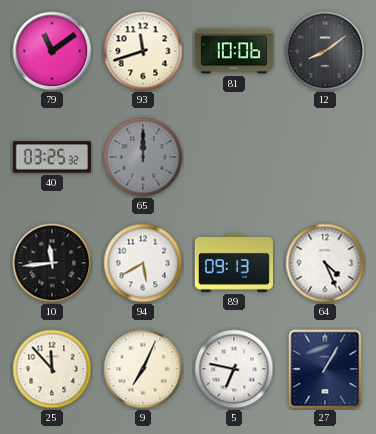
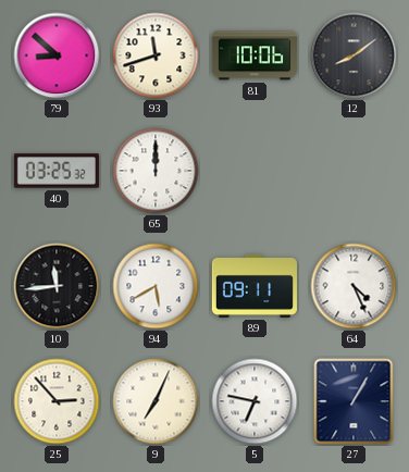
79: 11:09 -> 8:52 (57, 55)
65 dial: grey -> white (156, 171)
89: 09:13 -> 09:11 (255, 286)
25: 11:53 -> 2:53 (57, 401)
